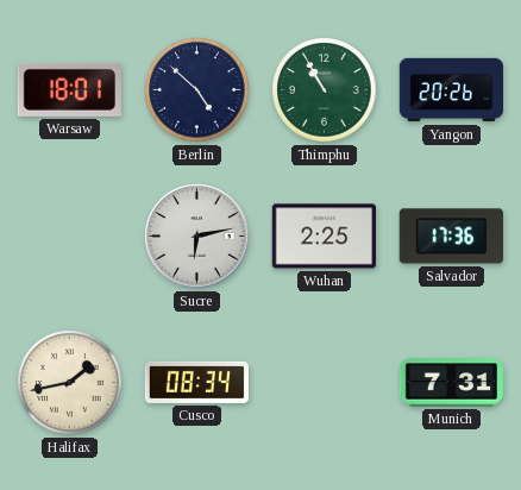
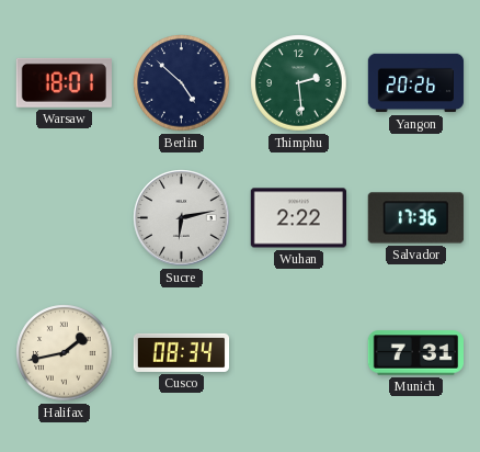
Thimphu: 10:55 -> 2:29 (299, 83)
Wuhan: 2:25 -> 2:22 (298, 218)
